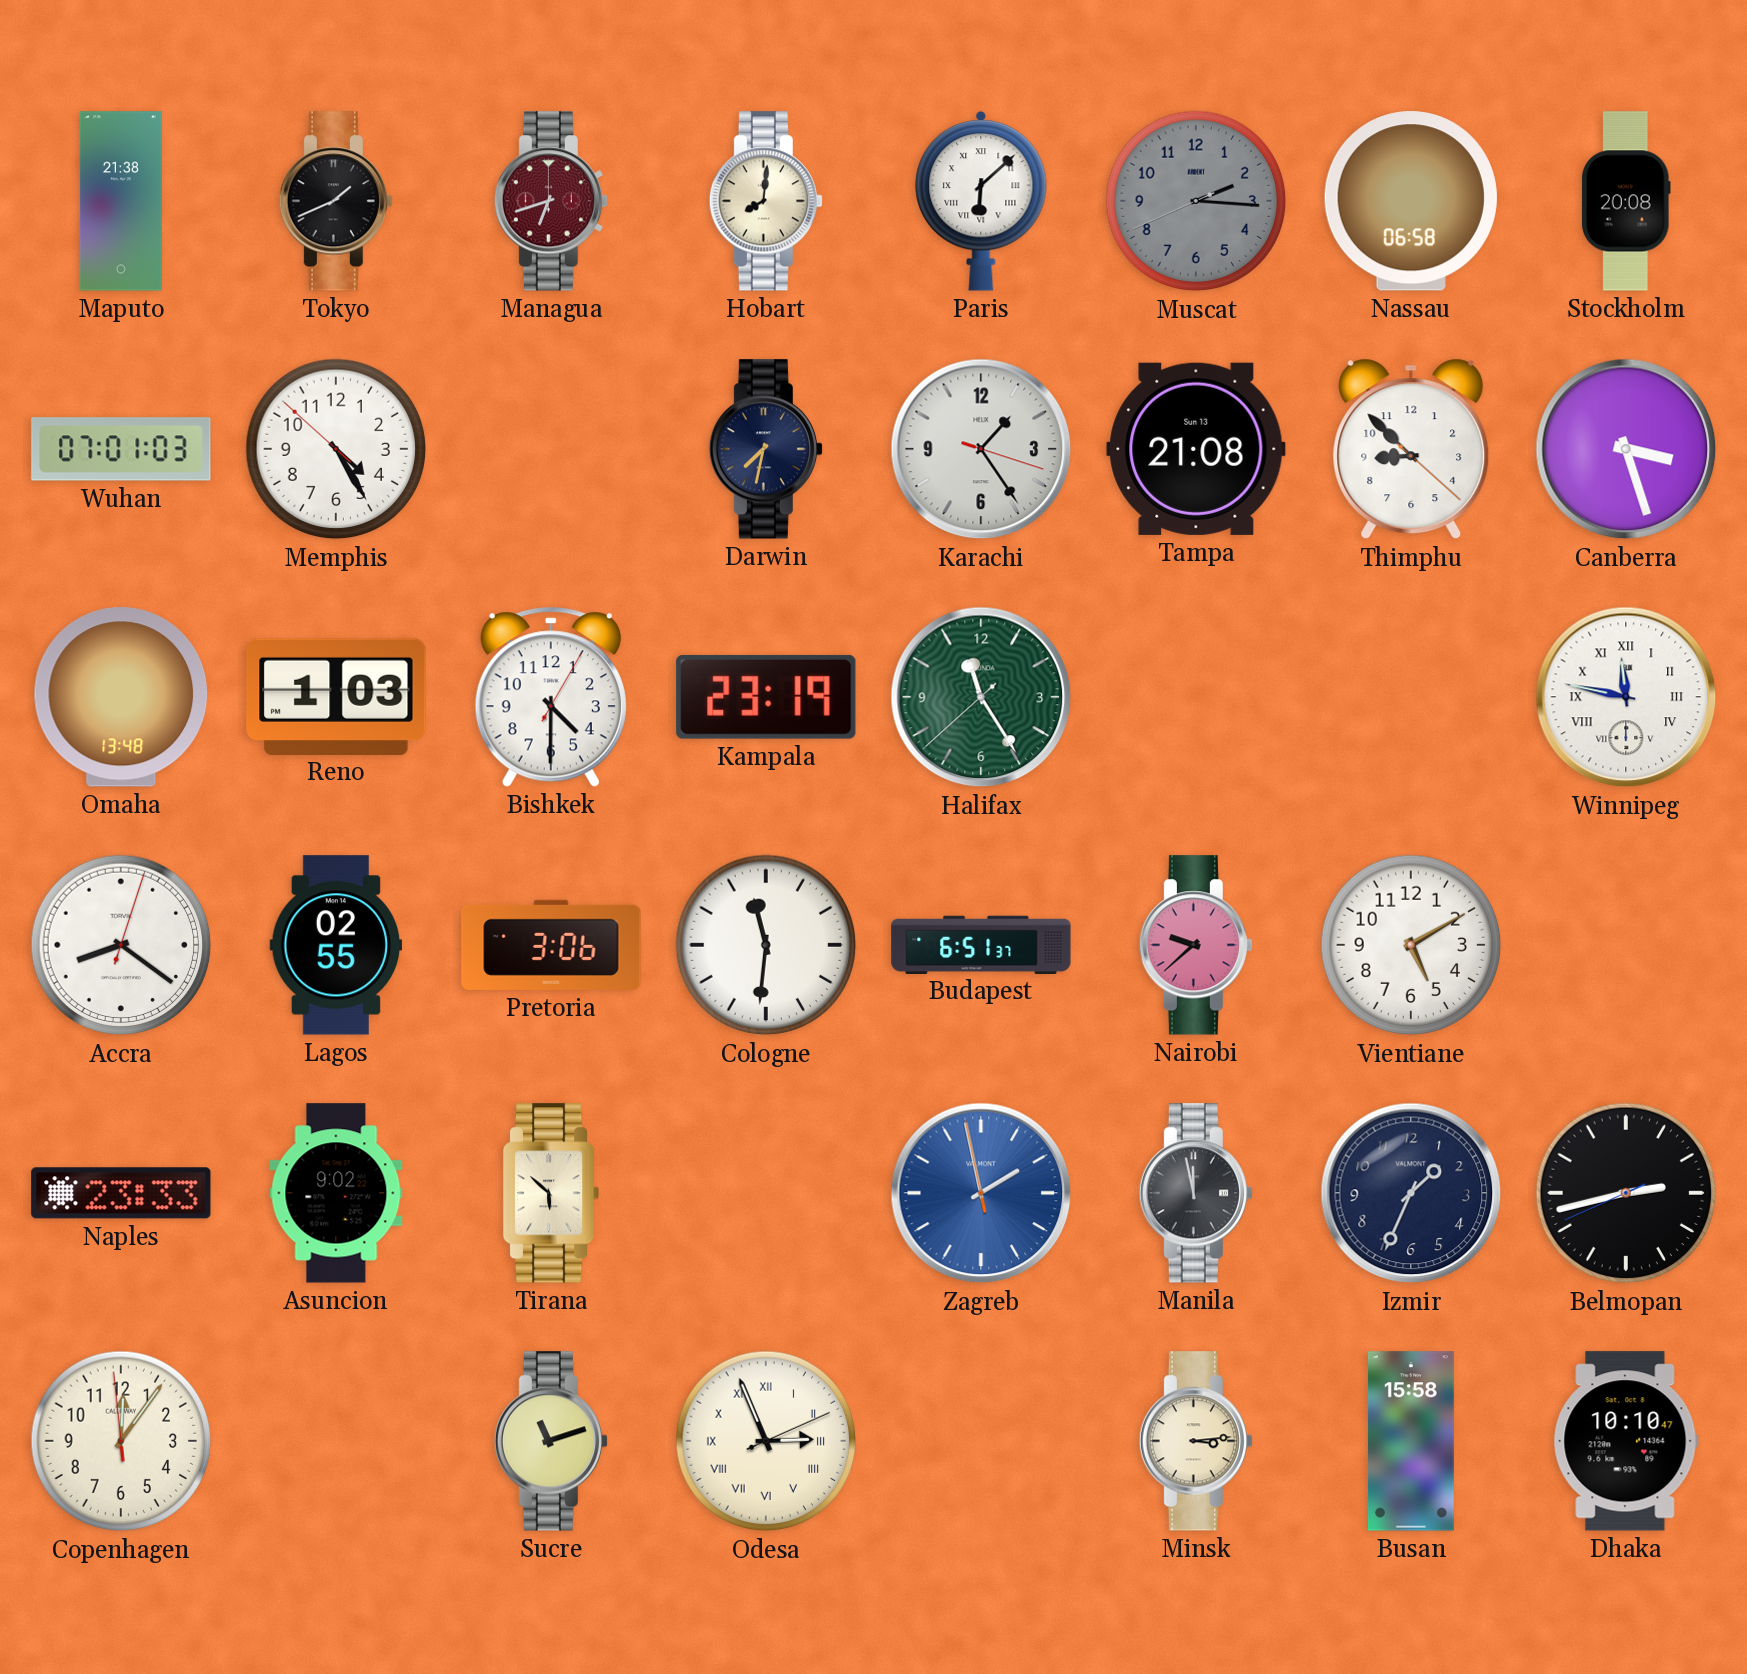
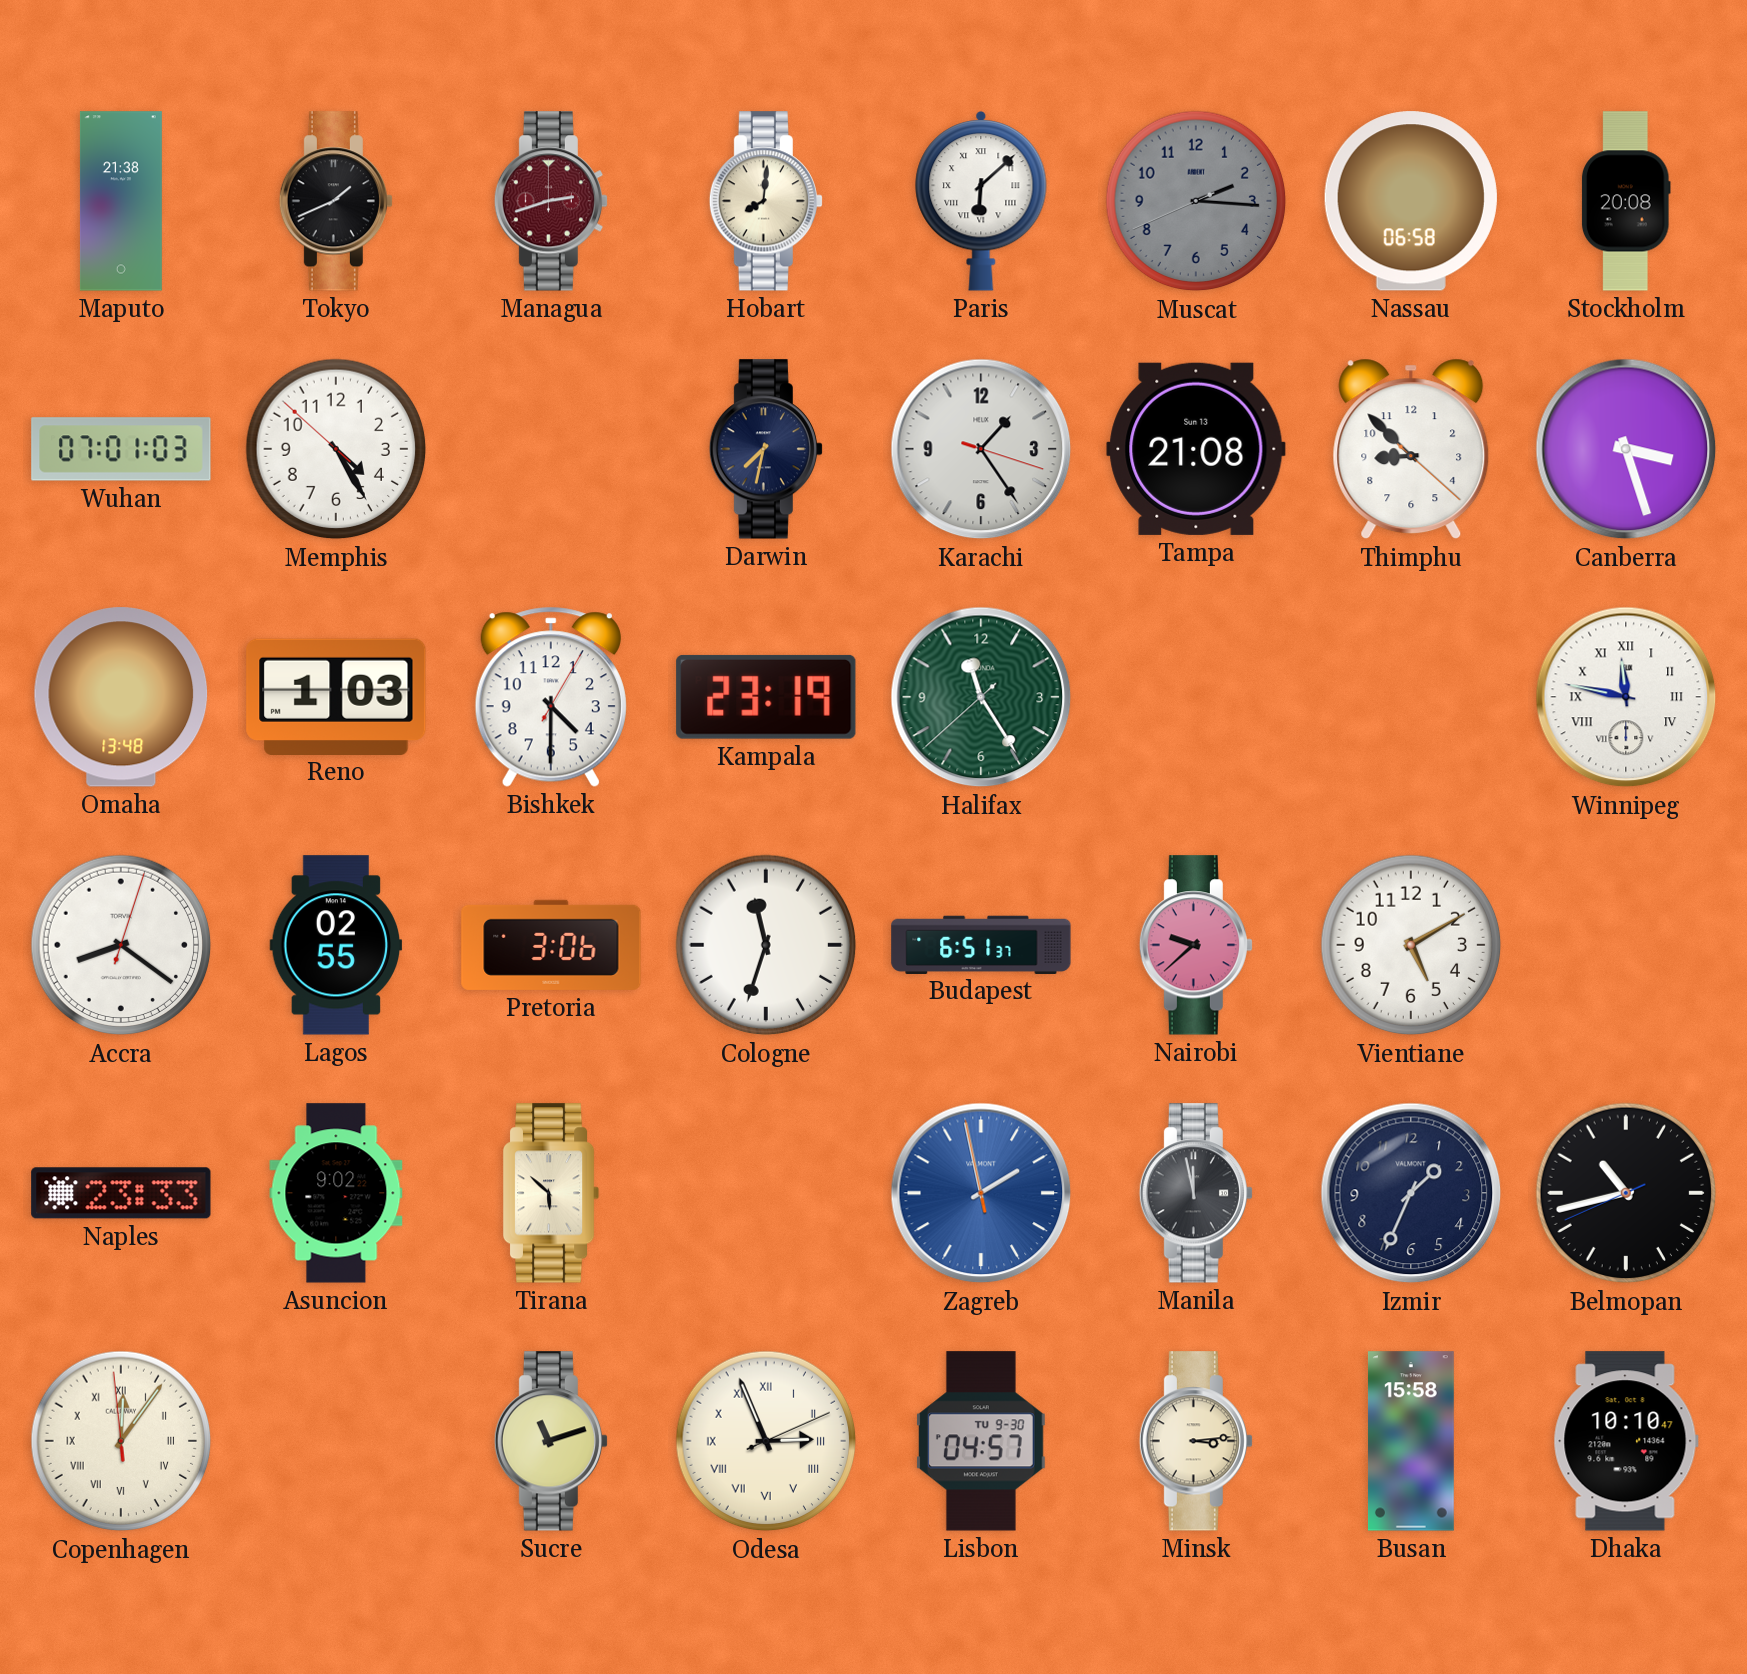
Managua: 6:42 -> 2:42 (551, 201)
Cologne: 11:31 -> 11:33 (766, 945)
Belmopan: 2:42 -> 10:42 (1626, 1193)
Copenhagen numerals: Arabic -> Roman (121, 1441)
Lisbon: none -> 04:57 (981, 1441)
